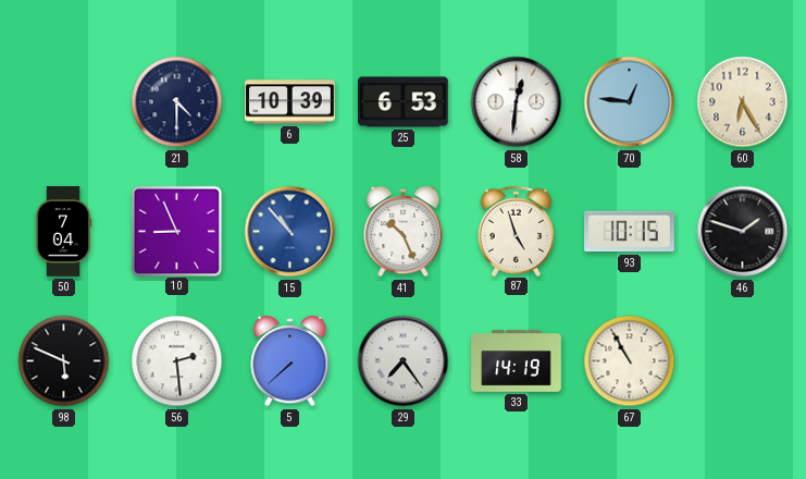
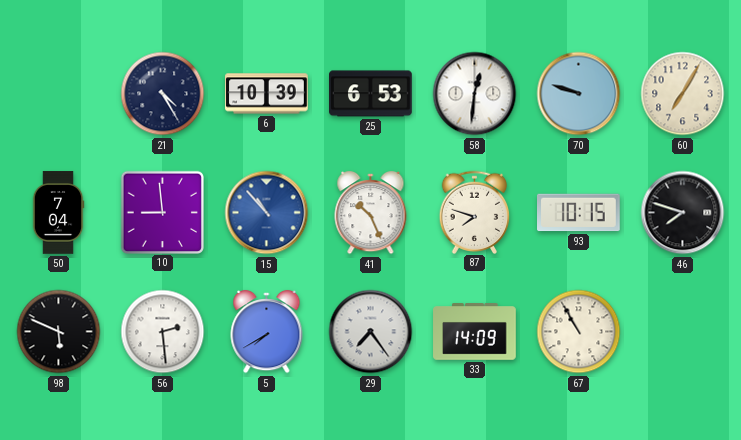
21: 4:30 -> 4:25 (163, 94)
70: 12:46 -> 9:48 (579, 94)
60: 6:25 -> 7:05 (683, 94)
10: 8:56 -> 8:59 (162, 212)
87: 4:57 -> 7:48 (475, 212)
46: 1:48 -> 7:48 (683, 213)
5: 7:38 -> 7:40 (267, 332)
33: 14:19 -> 14:09 (475, 332)
